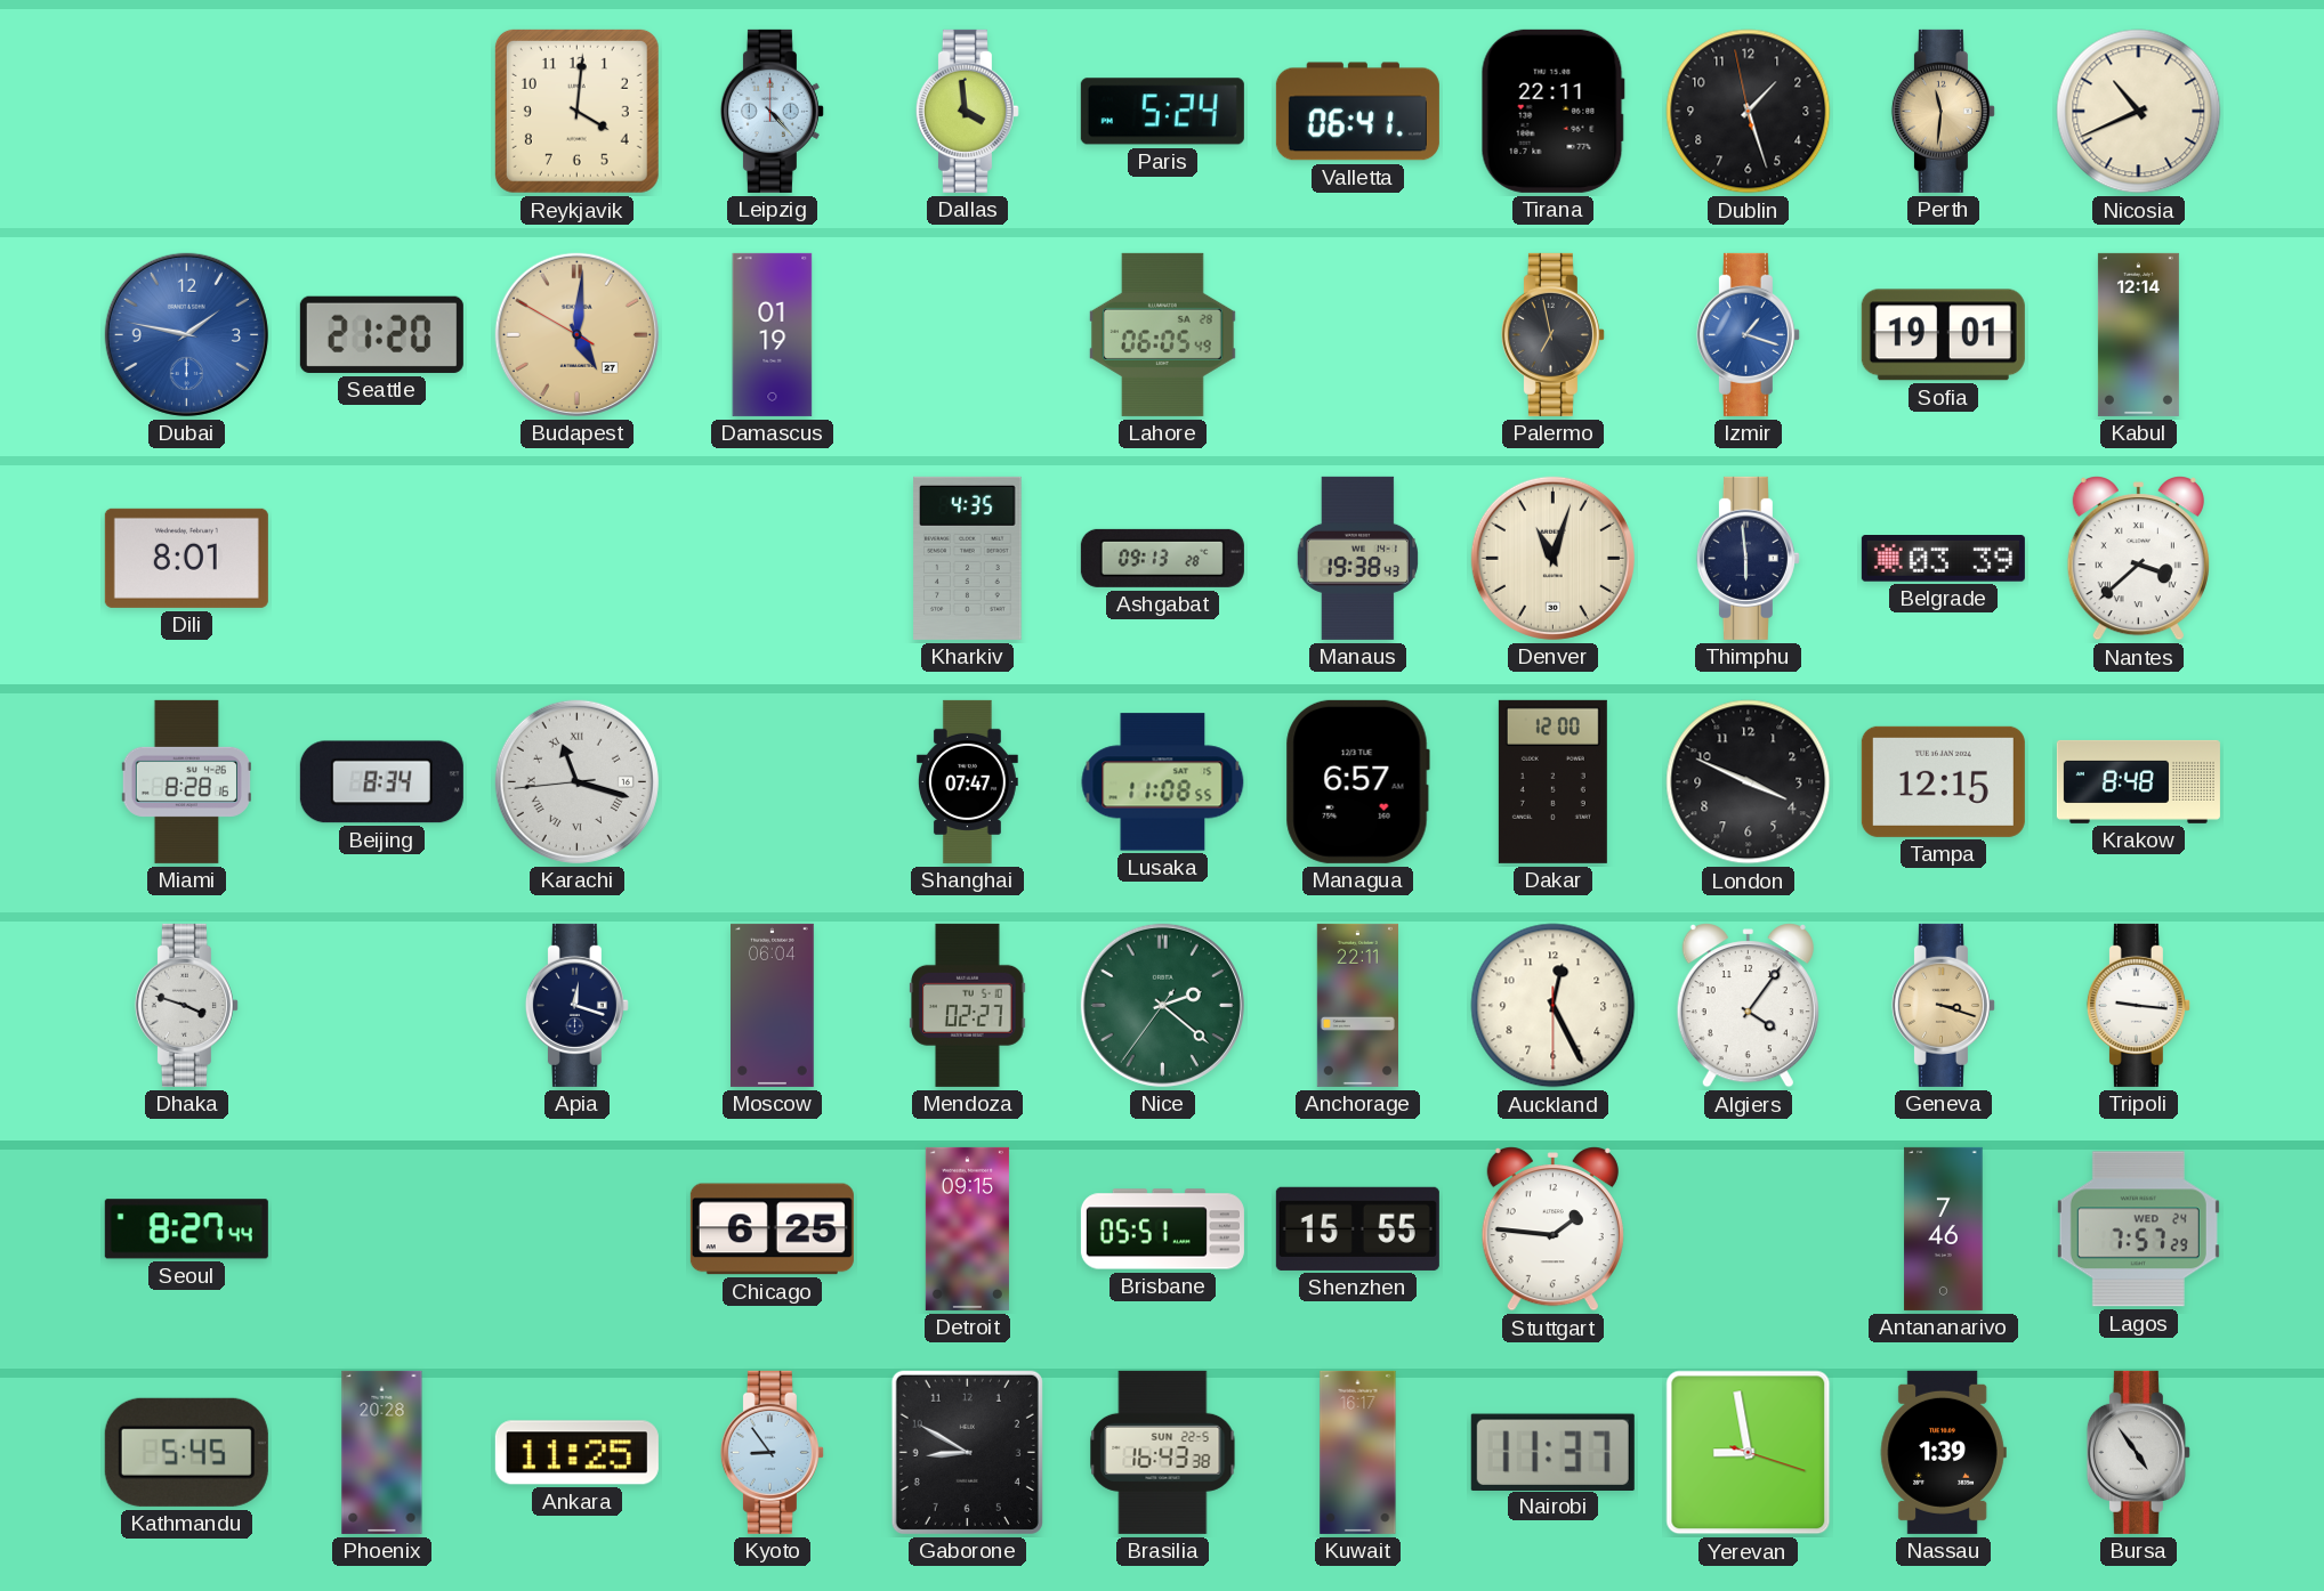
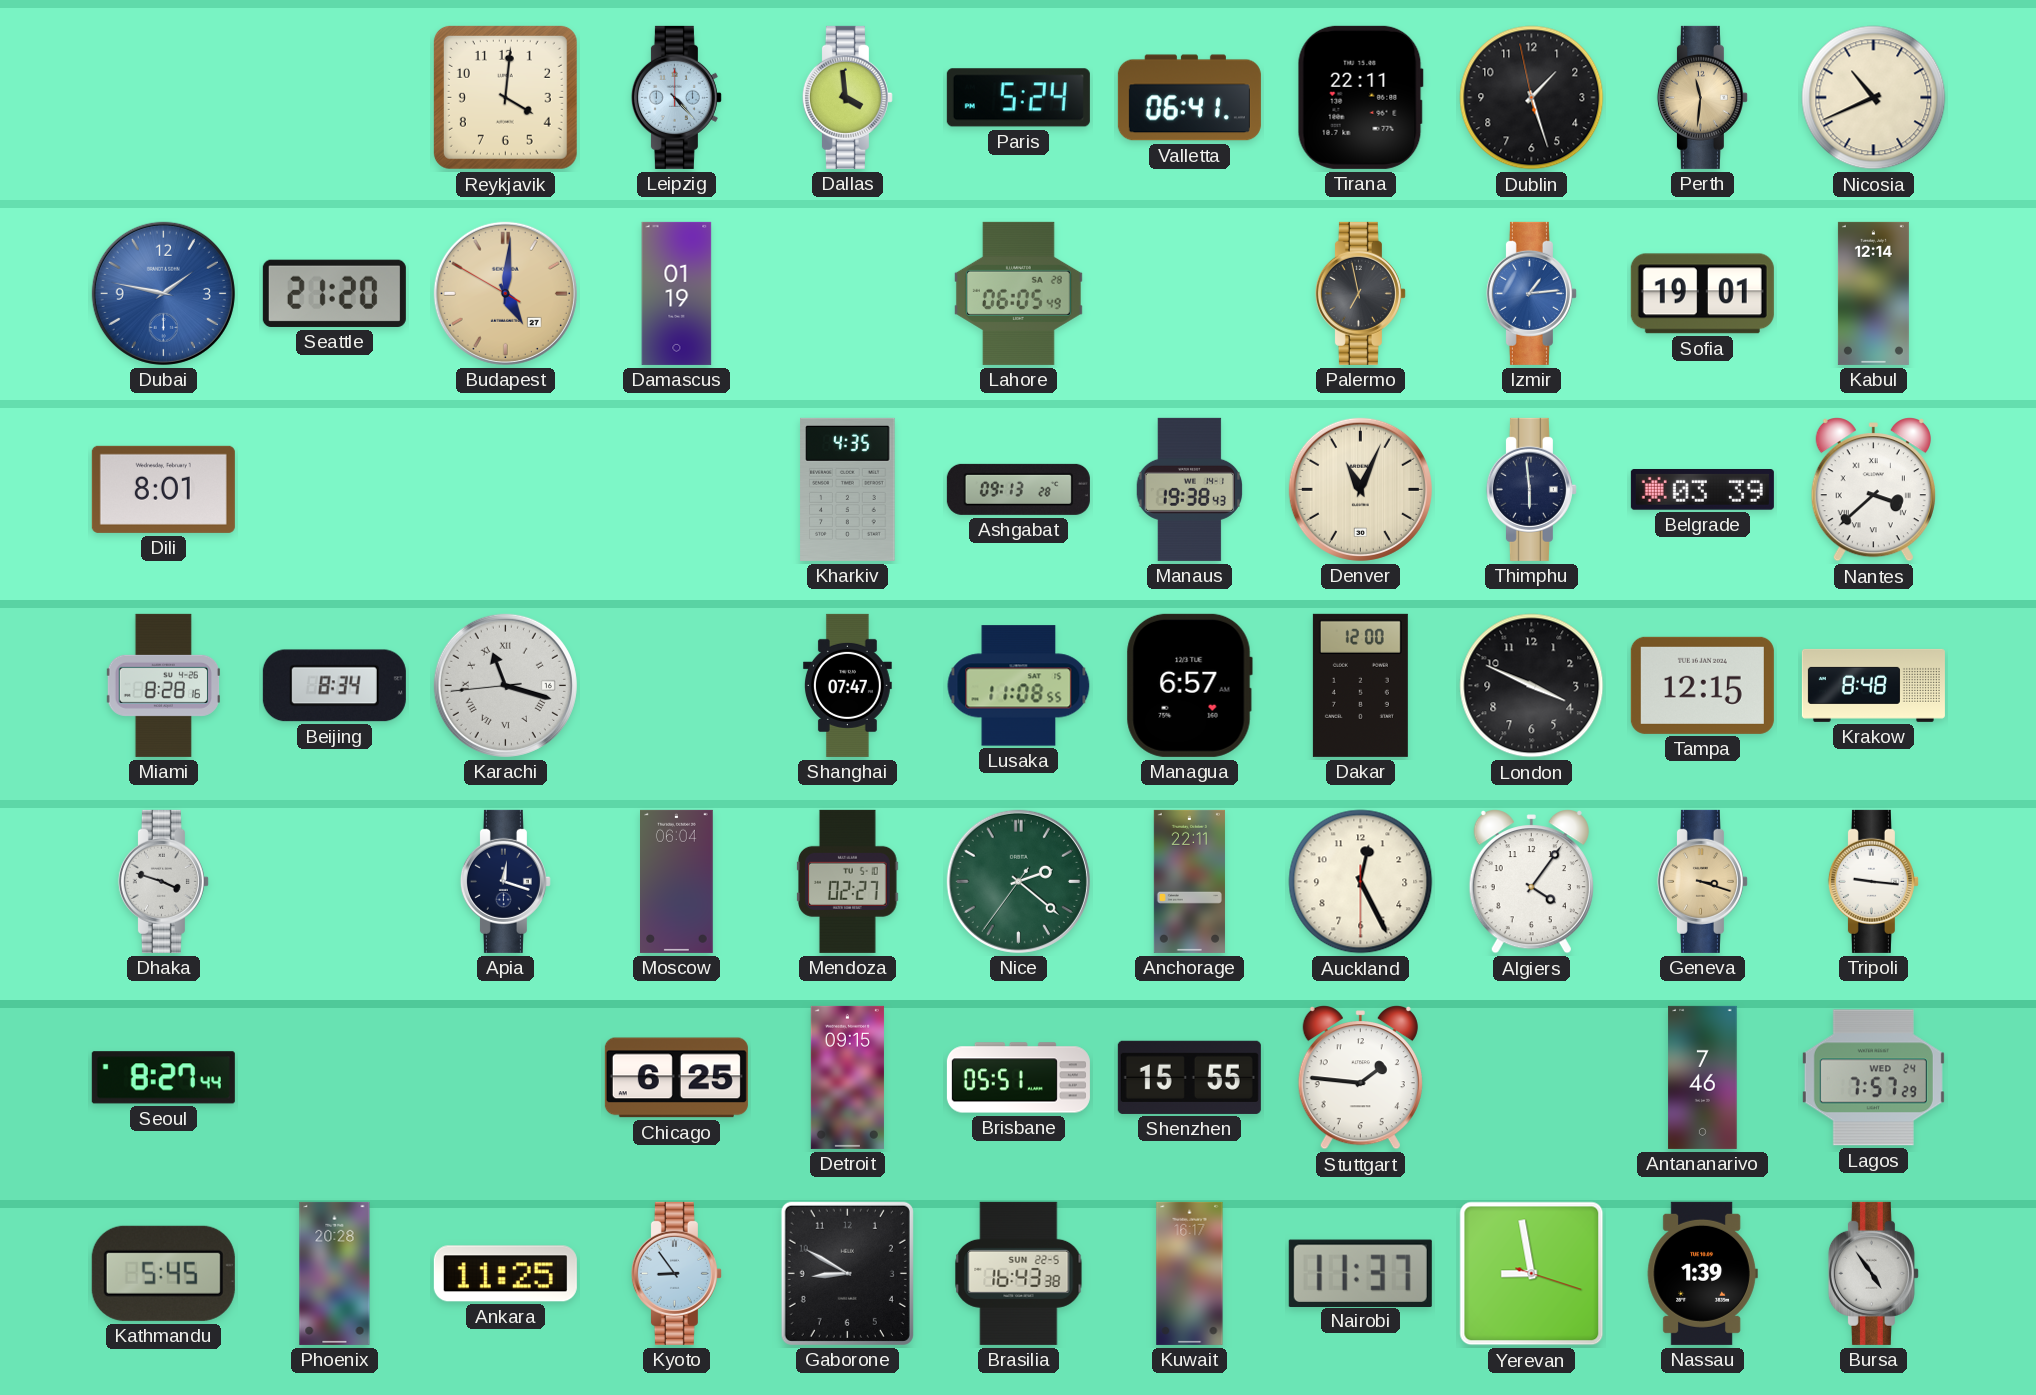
Izmir: 1:18 -> 1:14 (1531, 293)
Denver: 11:03 -> 11:04 (1360, 489)
